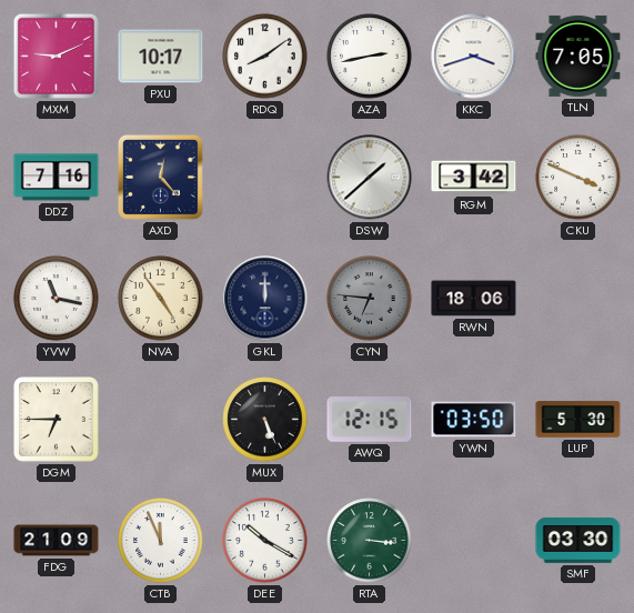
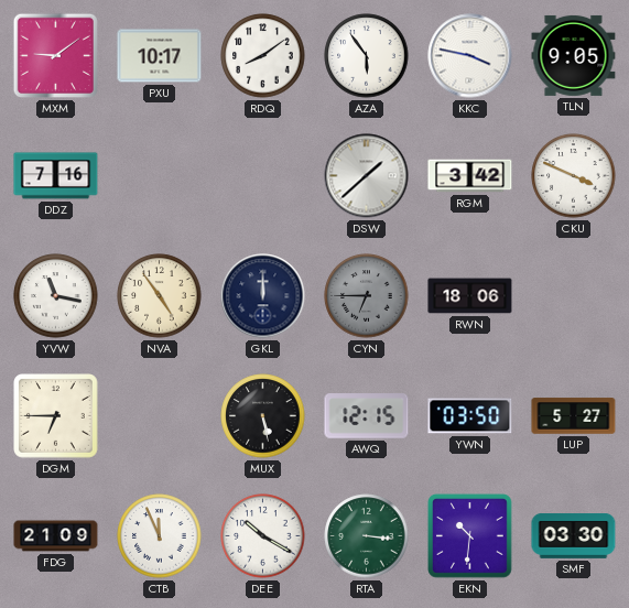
MXM: 9:11 -> 9:09 (55, 55)
AZA: 2:43 -> 5:54 (367, 56)
KKC: 3:42 -> 3:47 (470, 56)
TLN: 7:05 -> 9:05 (574, 55)
AXD: 12:23 -> none (160, 177)
CYN: 6:46 -> 6:45 (367, 296)
MUX: 5:26 -> 5:28 (263, 416)
LUP: 5:30 -> 5:27 (574, 416)
EKN: none -> 10:31 (470, 536)
